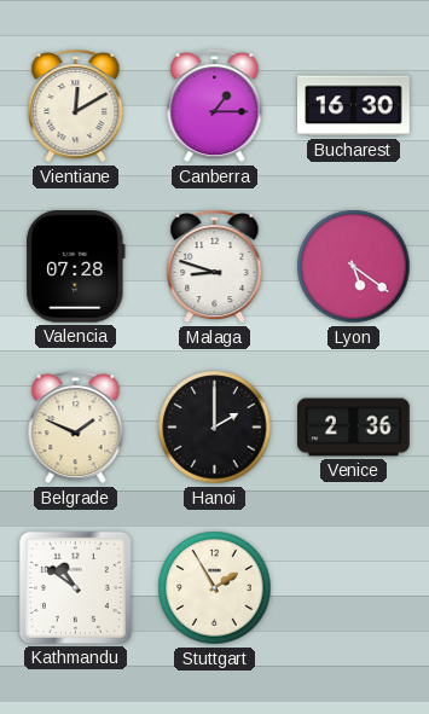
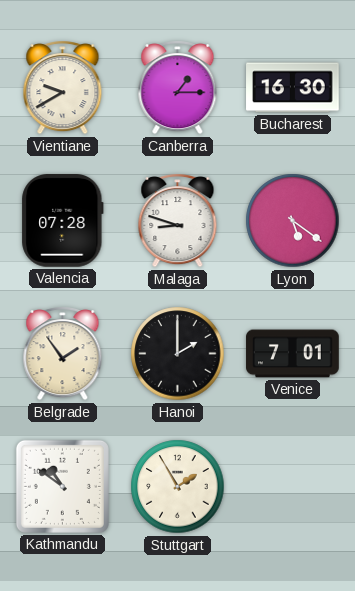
Vientiane: 12:10 -> 9:40 (63, 88)
Belgrade: 1:49 -> 1:54 (63, 354)
Venice: 2:36 -> 7:01 (293, 354)
